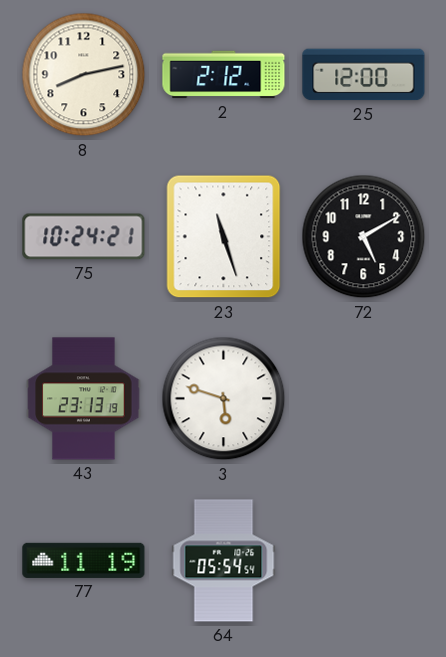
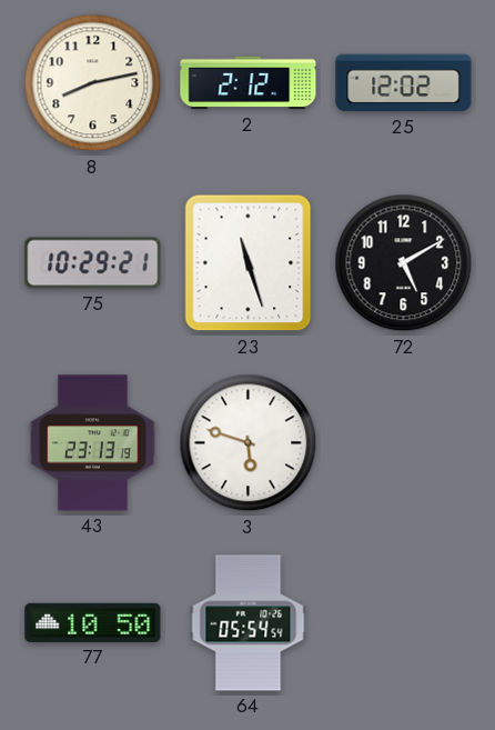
25: 12:00 -> 12:02 (404, 83)
75: 10:24 -> 10:29 (93, 263)
77: 11:19 -> 10:50 (93, 622)
